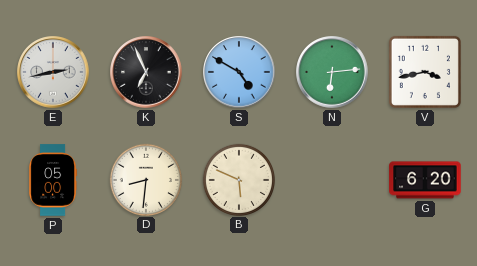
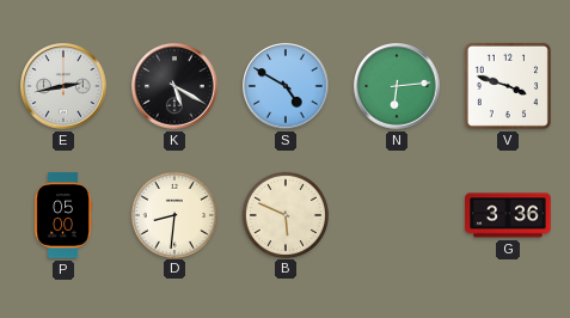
K: 6:56 -> 5:20 (174, 86)
V: 3:43 -> 3:48 (508, 86)
G: 6:20 -> 3:36 (508, 215)
